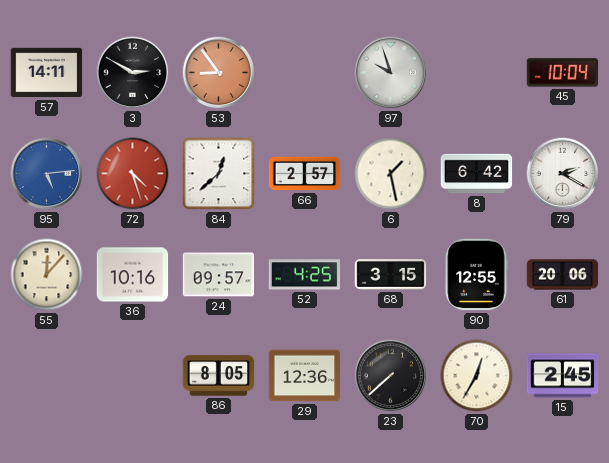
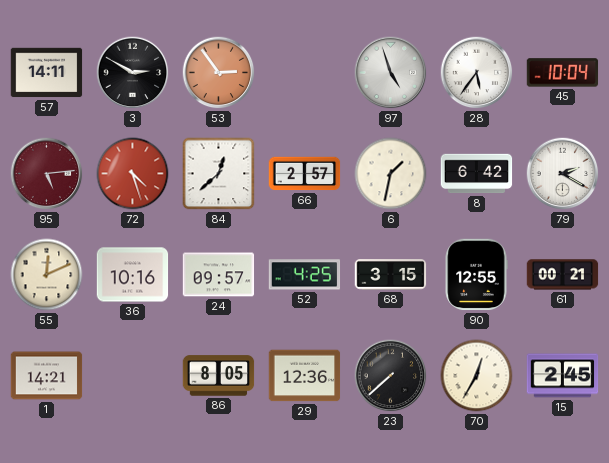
53: 8:54 -> 2:54 (219, 73)
97: 9:57 -> 4:57 (391, 73)
28: none -> 5:36 (477, 73)
95 dial: blue -> burgundy (47, 174)
6: 1:28 -> 1:32 (391, 174)
55: 12:07 -> 12:11 (47, 275)
61: 20:06 -> 00:21 (563, 275)
1: none -> 14:21 (47, 376)
